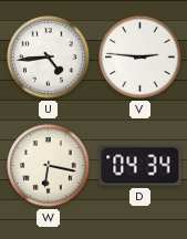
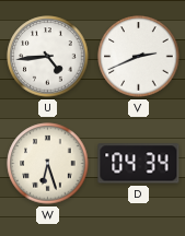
V: 2:46 -> 2:41 (139, 57)
W: 6:17 -> 6:27 (48, 164)
